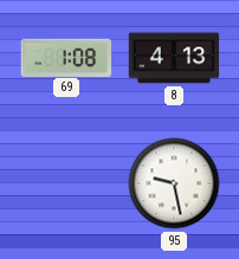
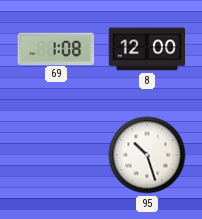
8: 4:13 -> 12:00 (147, 49)
95: 9:28 -> 10:27 (147, 155)
